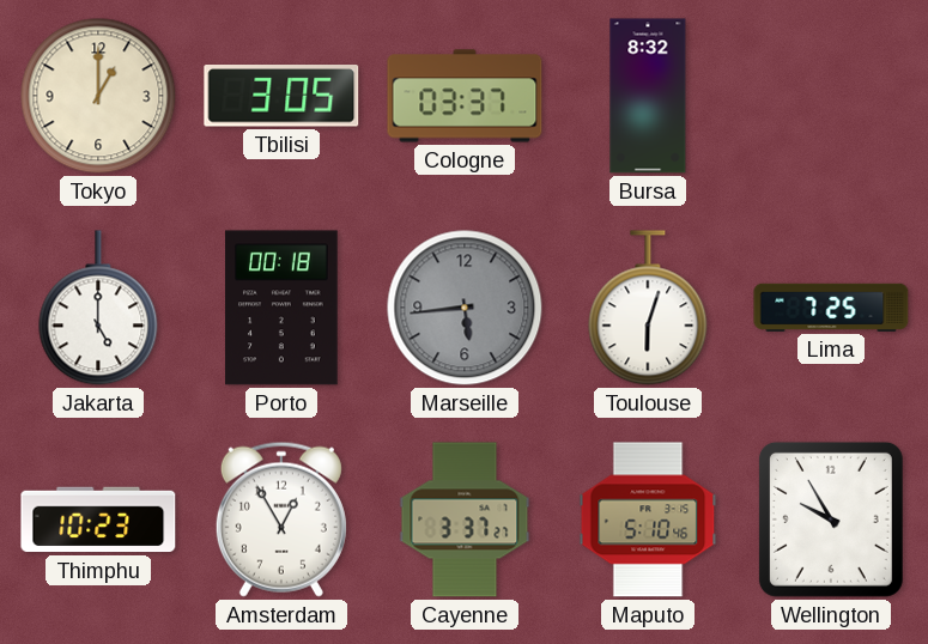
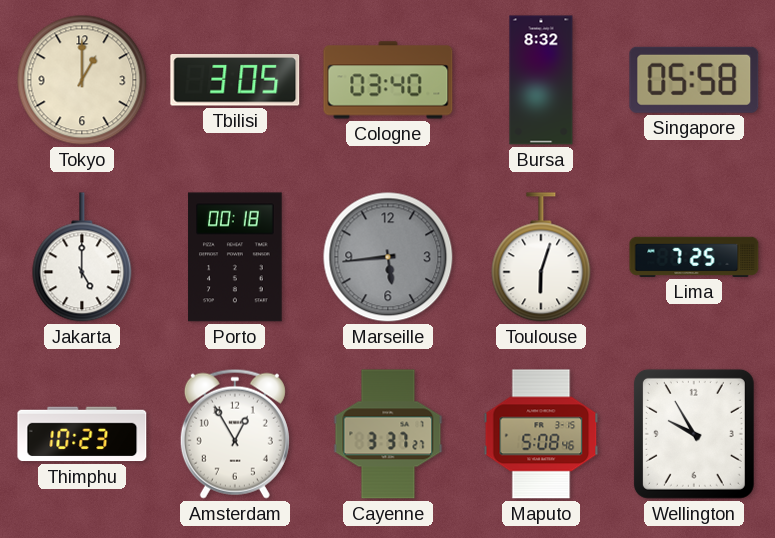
Cologne: 03:37 -> 03:40 (388, 80)
Singapore: none -> 05:58 (694, 80)
Maputo: 5:10 -> 5:08 (541, 434)
